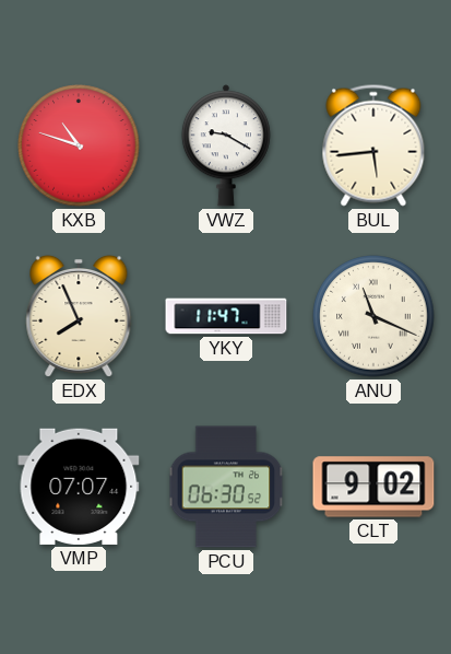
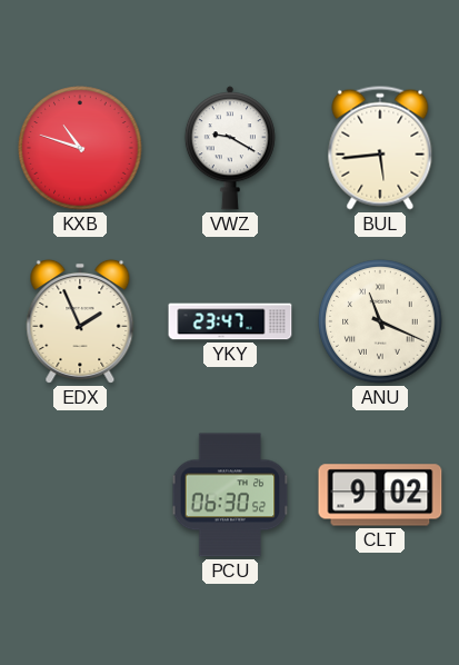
EDX: 7:56 -> 1:56 (80, 321)
YKY: 11:47 -> 23:47 (230, 321)
VMP: 07:07 -> none (79, 487)
